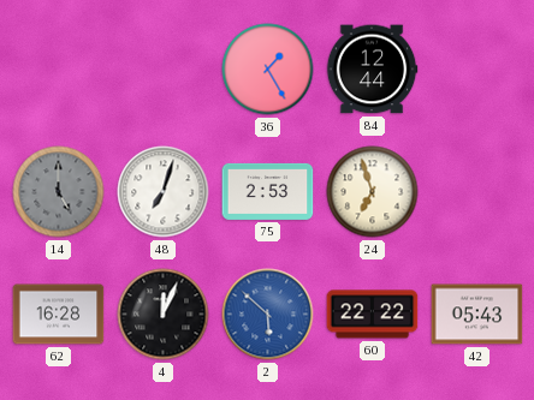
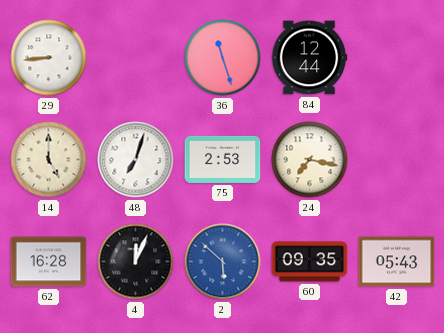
29: none -> 8:44 (49, 58)
36: 1:25 -> 11:27 (223, 58)
14 dial: grey -> cream (49, 160)
24: 6:57 -> 7:17 (310, 160)
60: 22:22 -> 09:35 (310, 262)
